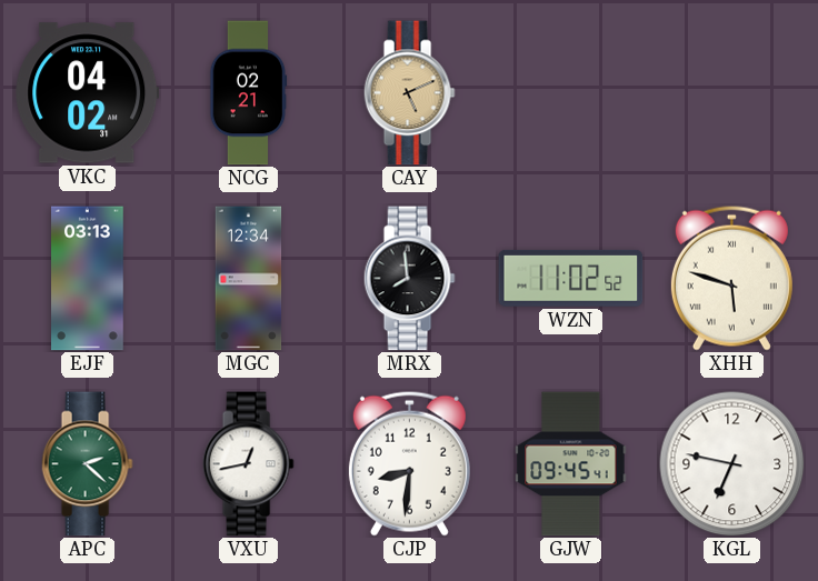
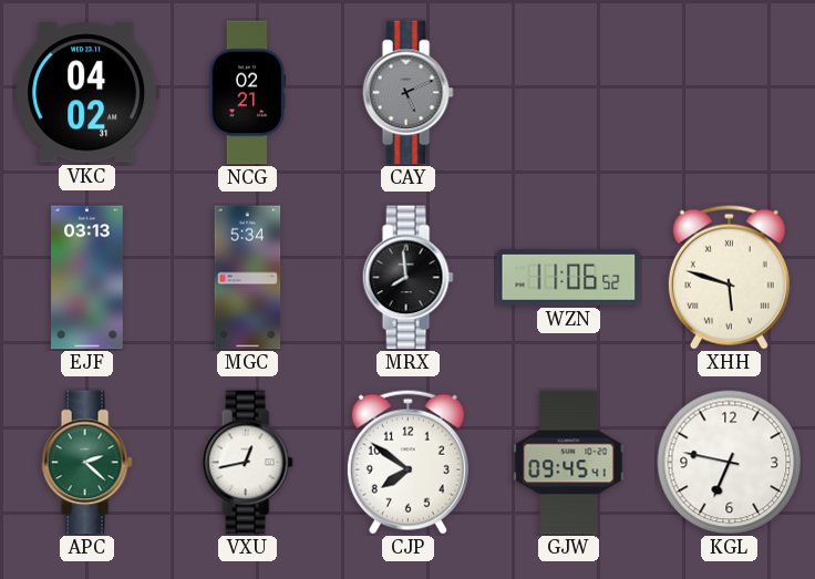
CAY dial: champagne -> grey (407, 93)
MGC: 12:34 -> 5:34 (248, 278)
WZN: 11:02 -> 11:06 (569, 277)
CJP: 8:31 -> 7:51 (407, 462)
